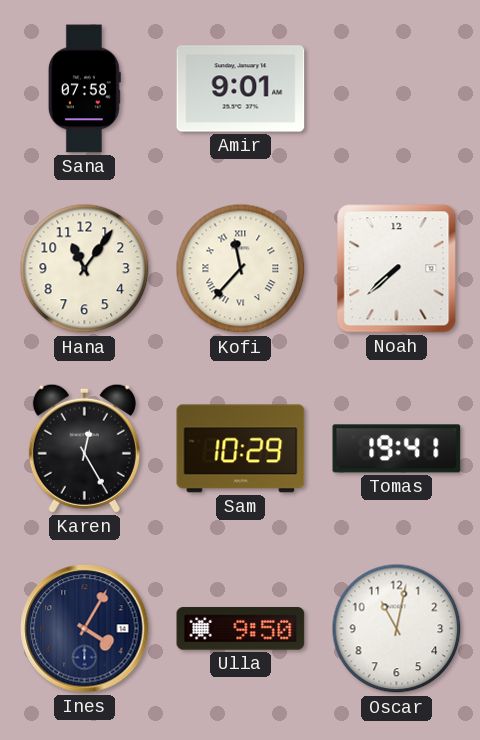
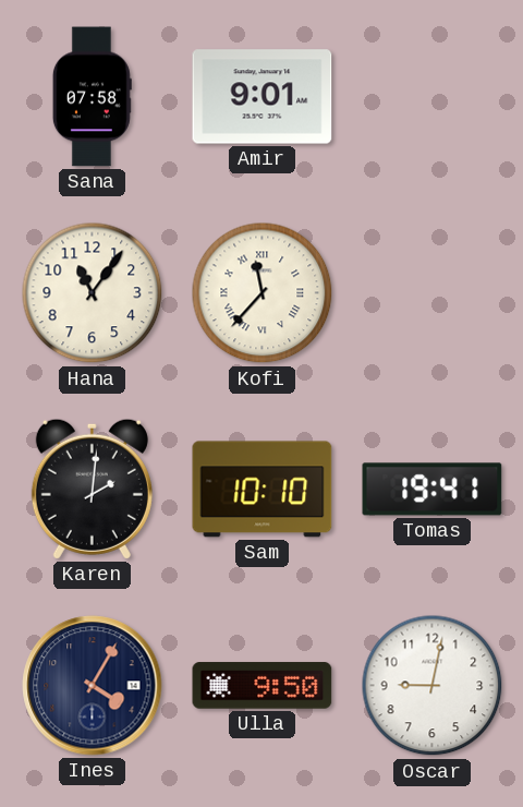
Noah: 7:38 -> none (397, 269)
Karen: 12:25 -> 2:01 (92, 489)
Sam: 10:29 -> 10:10 (263, 490)
Oscar: 11:02 -> 9:02 (433, 686)
